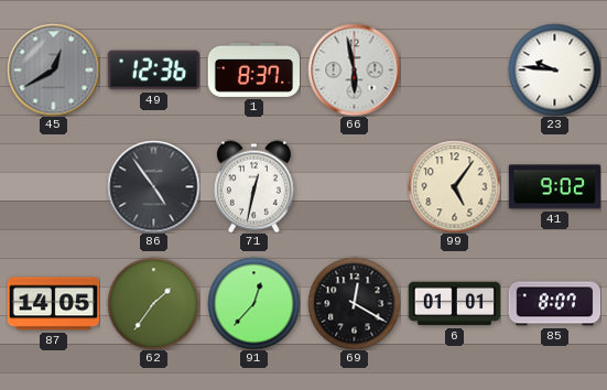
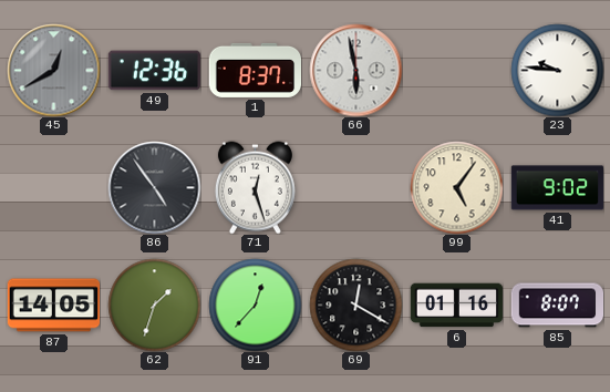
71: 12:32 -> 12:27 (255, 187)
62: 1:36 -> 1:33 (154, 305)
6: 01:01 -> 01:16 (456, 306)
